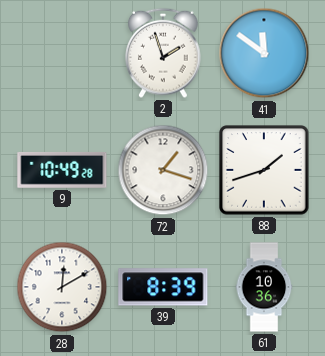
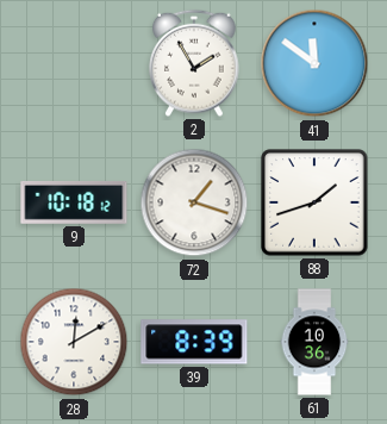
2: 1:57 -> 1:55 (194, 63)
9: 10:49 -> 10:18 (74, 202)
